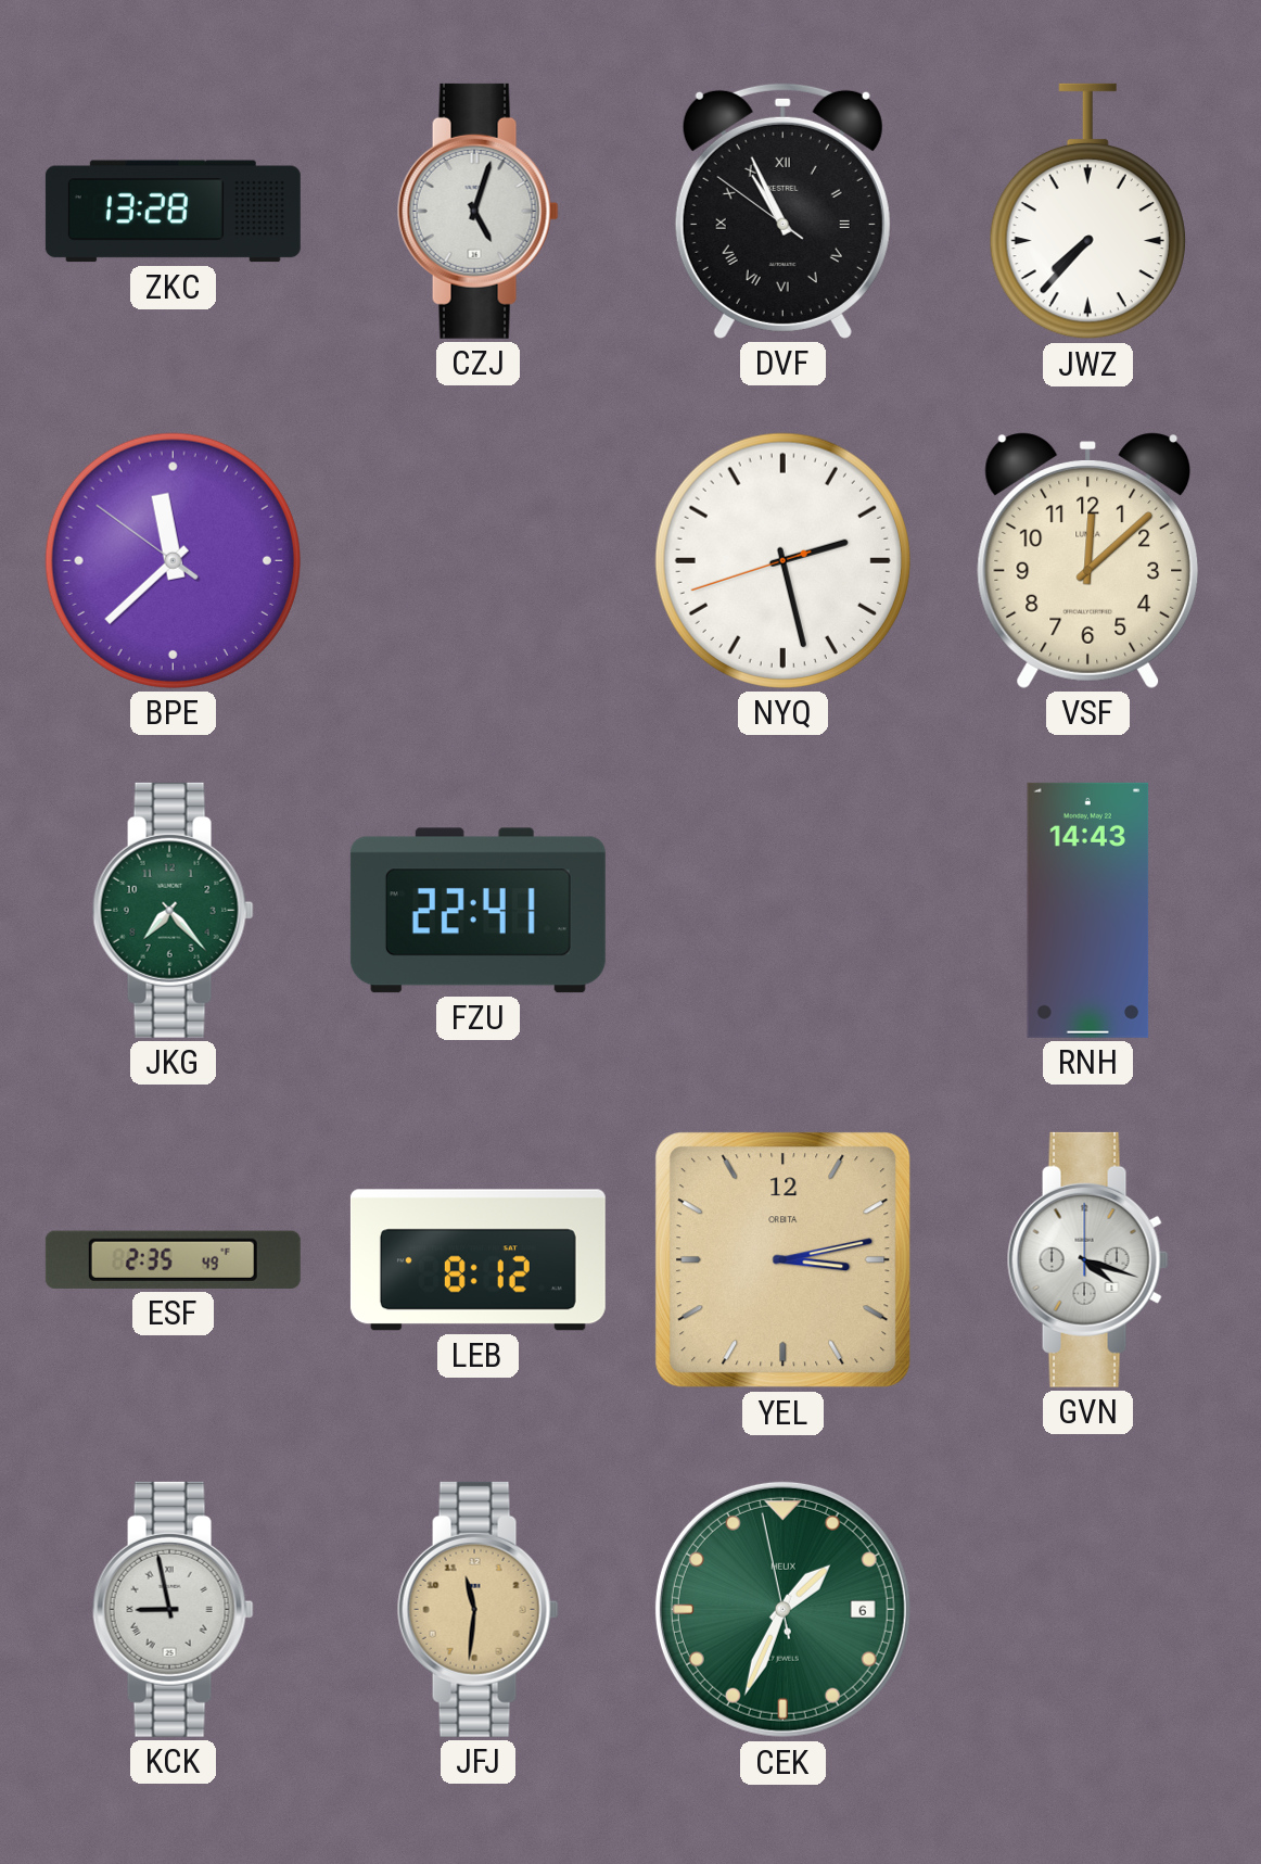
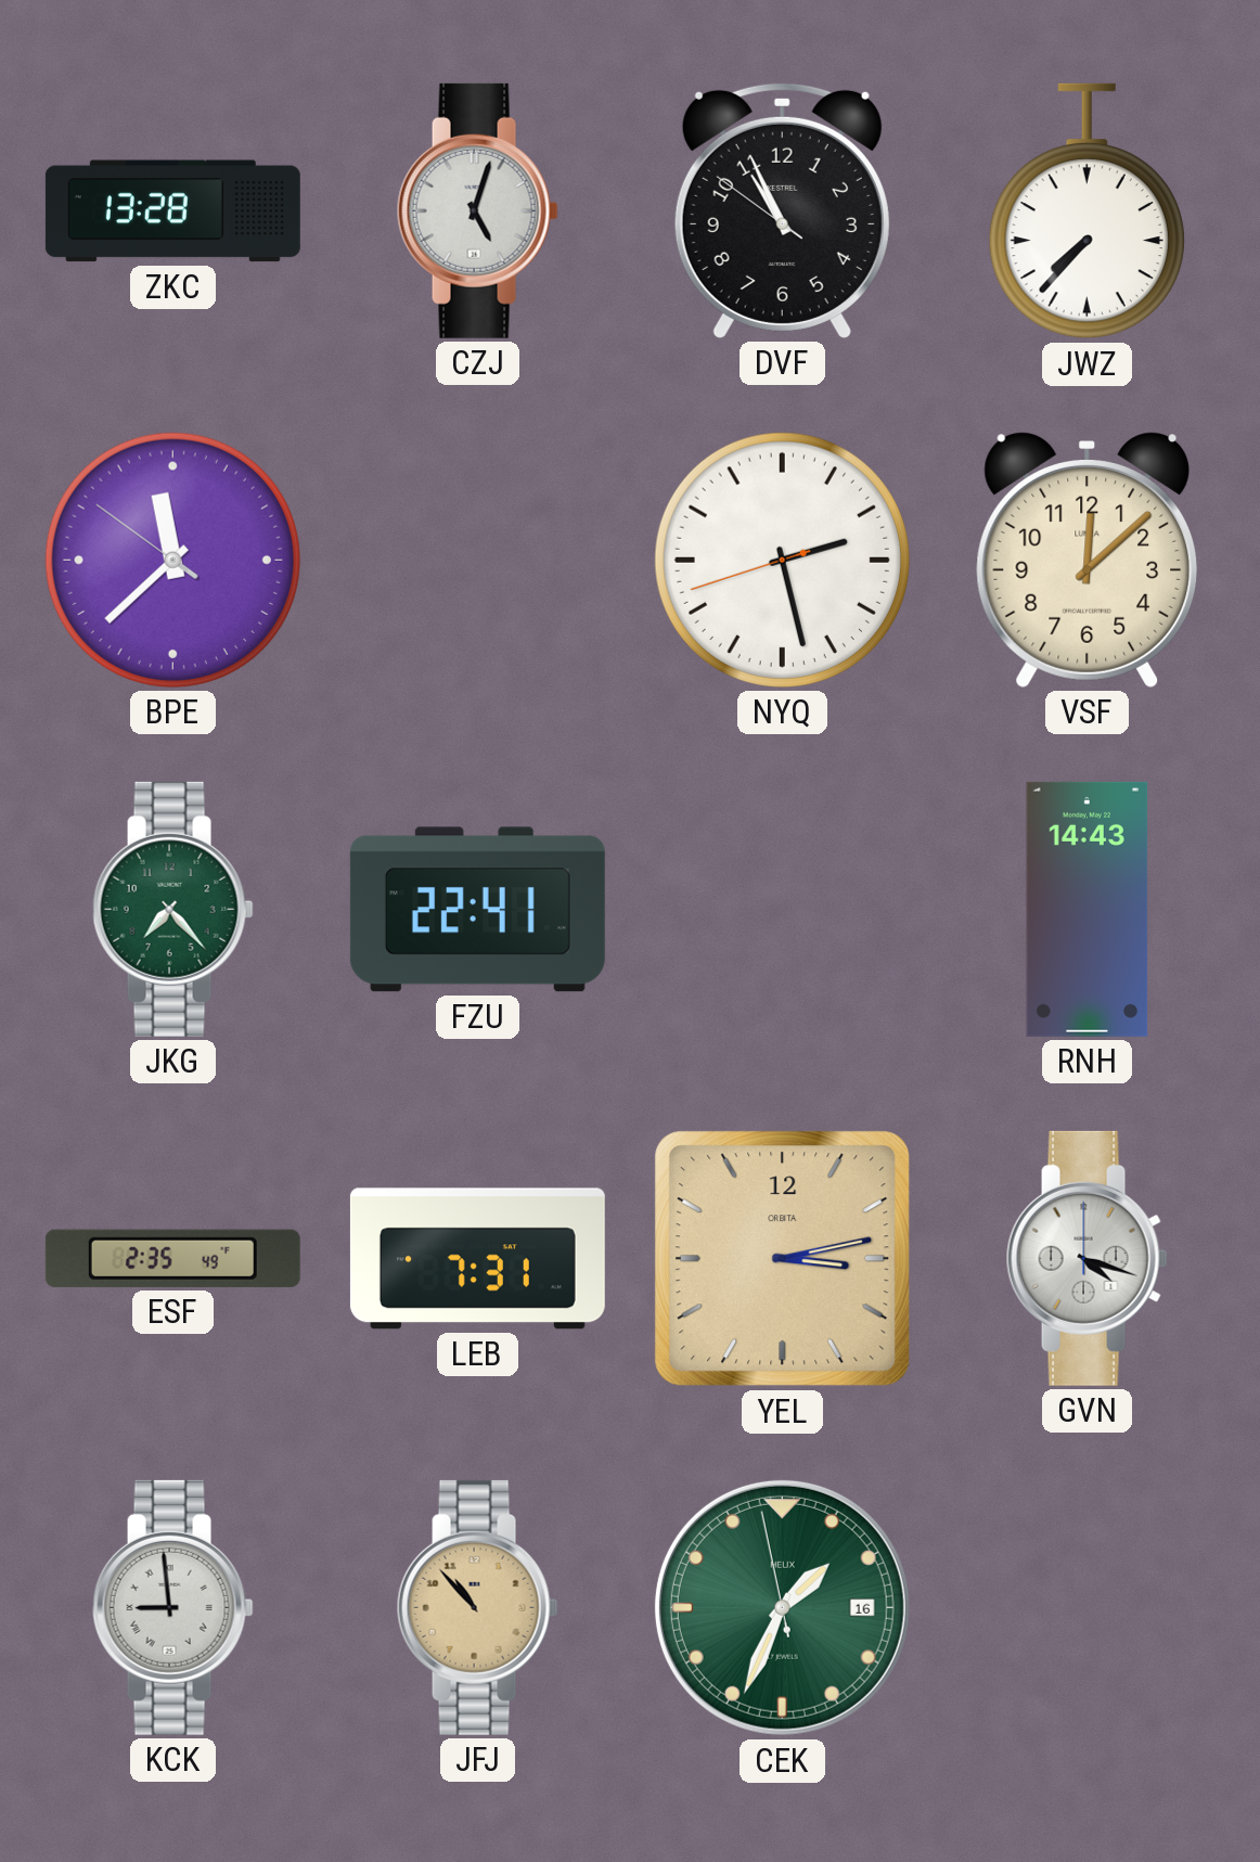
DVF numerals: Roman -> Arabic (782, 210)
LEB: 8:12 -> 7:31 (477, 1259)
KCK: 8:58 -> 8:59 (172, 1607)
JFJ: 11:31 -> 10:53 (477, 1607)
CEK date: 6 -> 16 (782, 1607)
